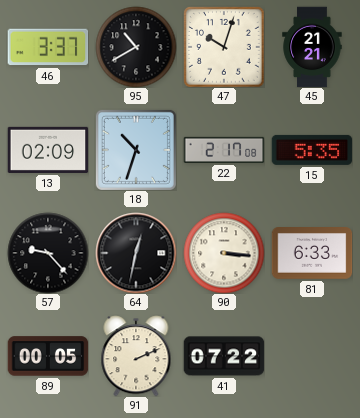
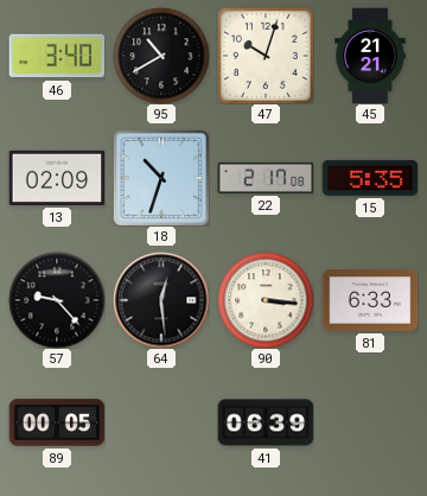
46: 3:37 -> 3:40 (57, 56)
64: 12:32 -> 12:29 (161, 300)
91: 2:11 -> none (136, 356)
41: 07:22 -> 06:39 (266, 422)
